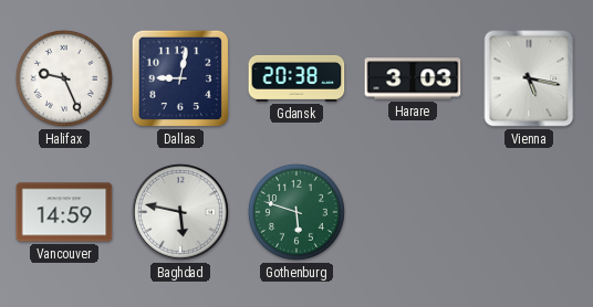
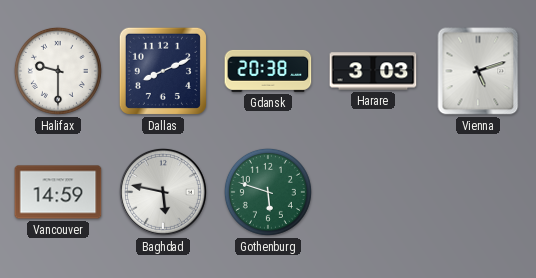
Halifax: 9:26 -> 9:30 (58, 71)
Dallas: 9:02 -> 8:11 (163, 71)
Vienna: 5:17 -> 5:12 (478, 71)
